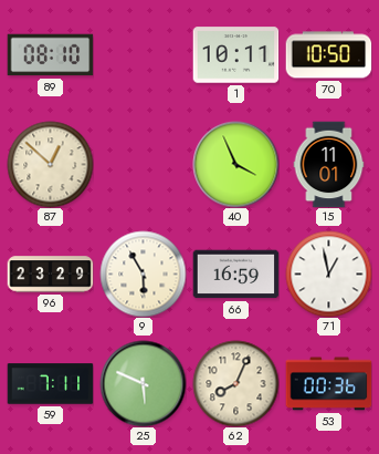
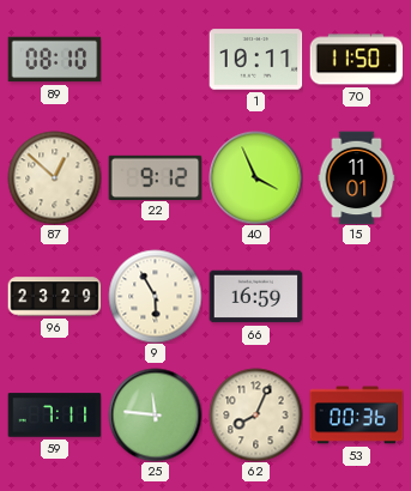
70: 10:50 -> 11:50 (356, 60)
22: none -> 9:12 (155, 177)
71: 12:58 -> none (328, 274)
25: 5:49 -> 11:46 (155, 414)
